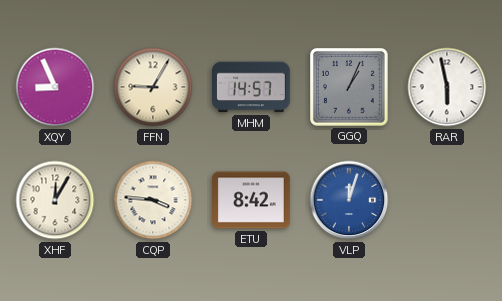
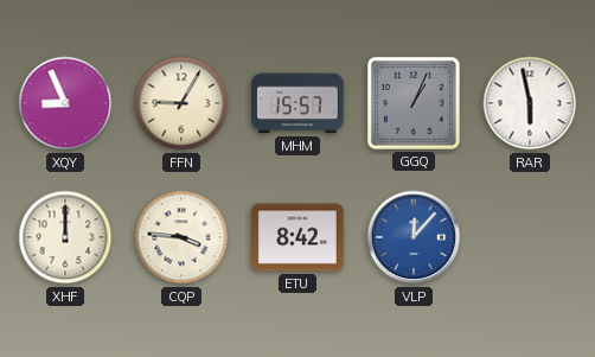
MHM: 14:57 -> 15:57 (299, 103)
XHF: 12:05 -> 12:00 (65, 237)
VLP: 12:03 -> 12:07 (414, 237)
